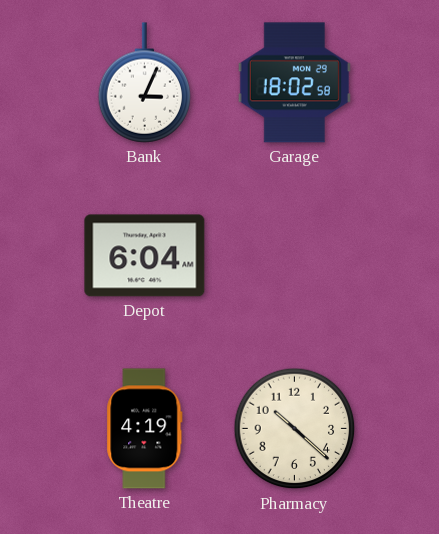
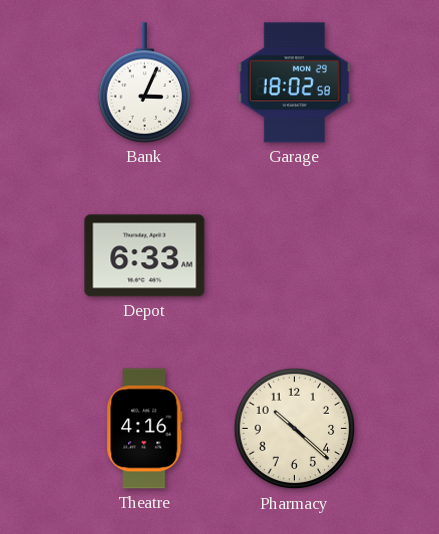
Depot: 6:04 -> 6:33 (145, 256)
Theatre: 4:19 -> 4:16 (145, 429)
